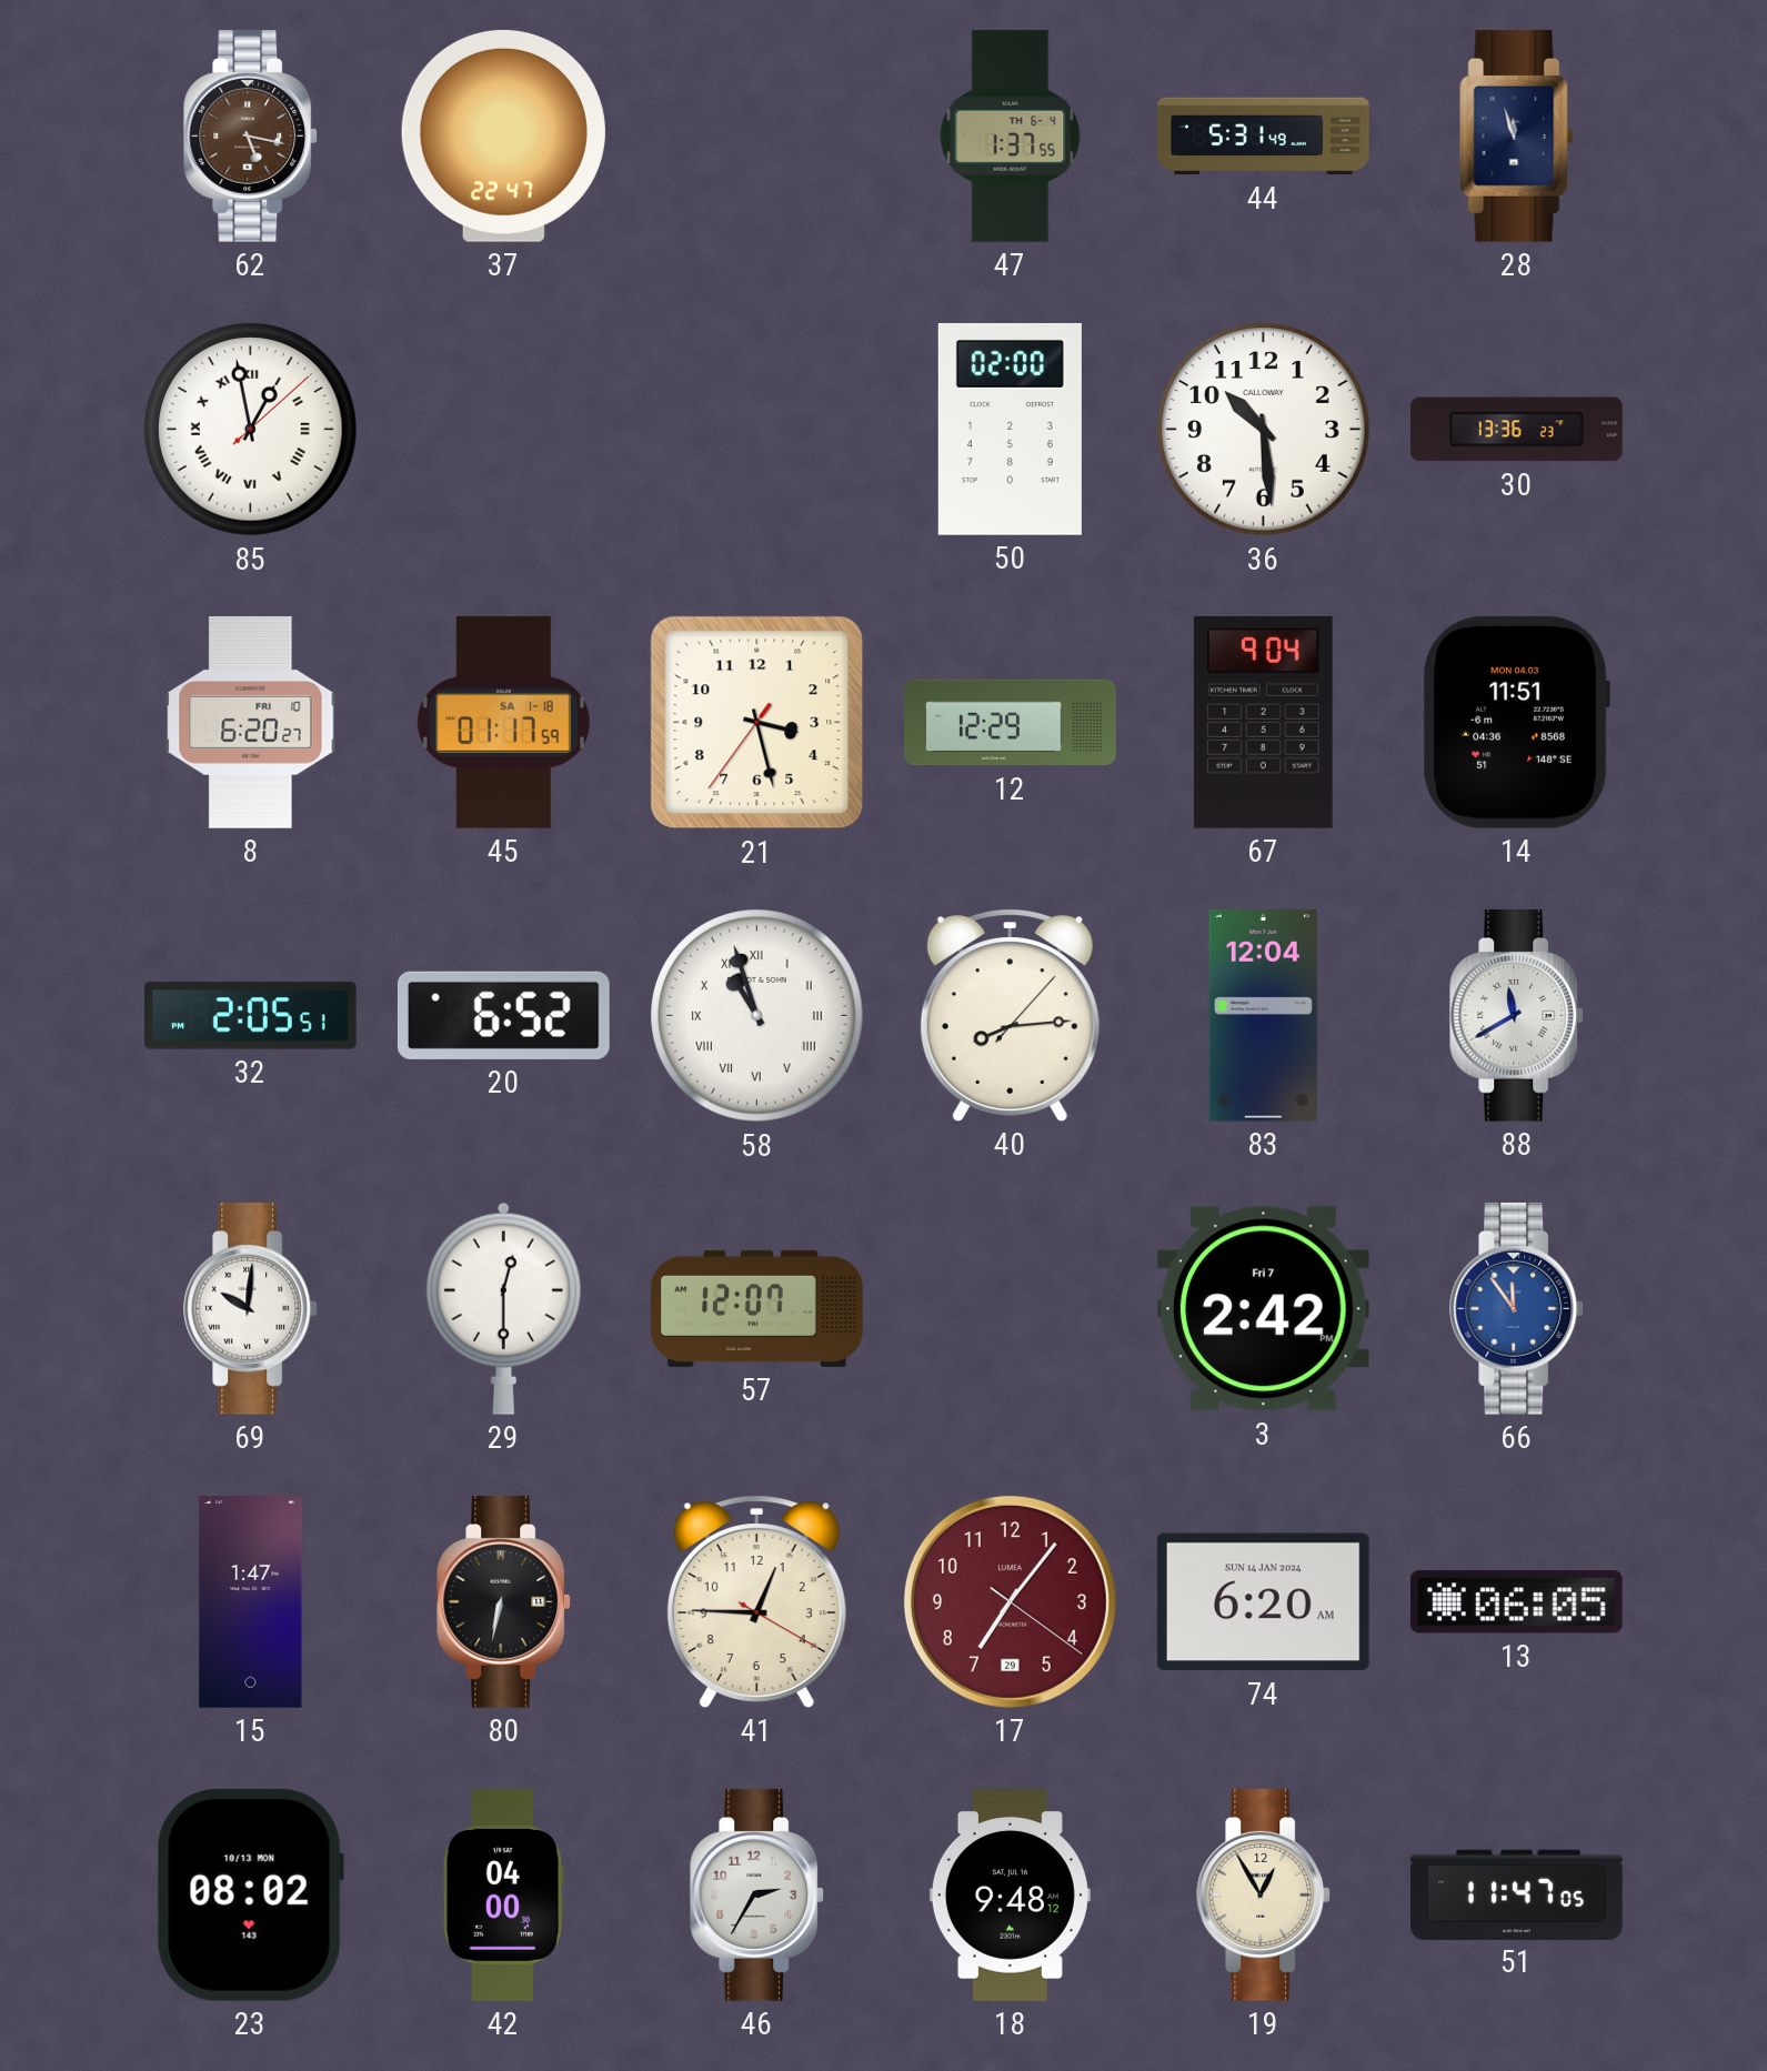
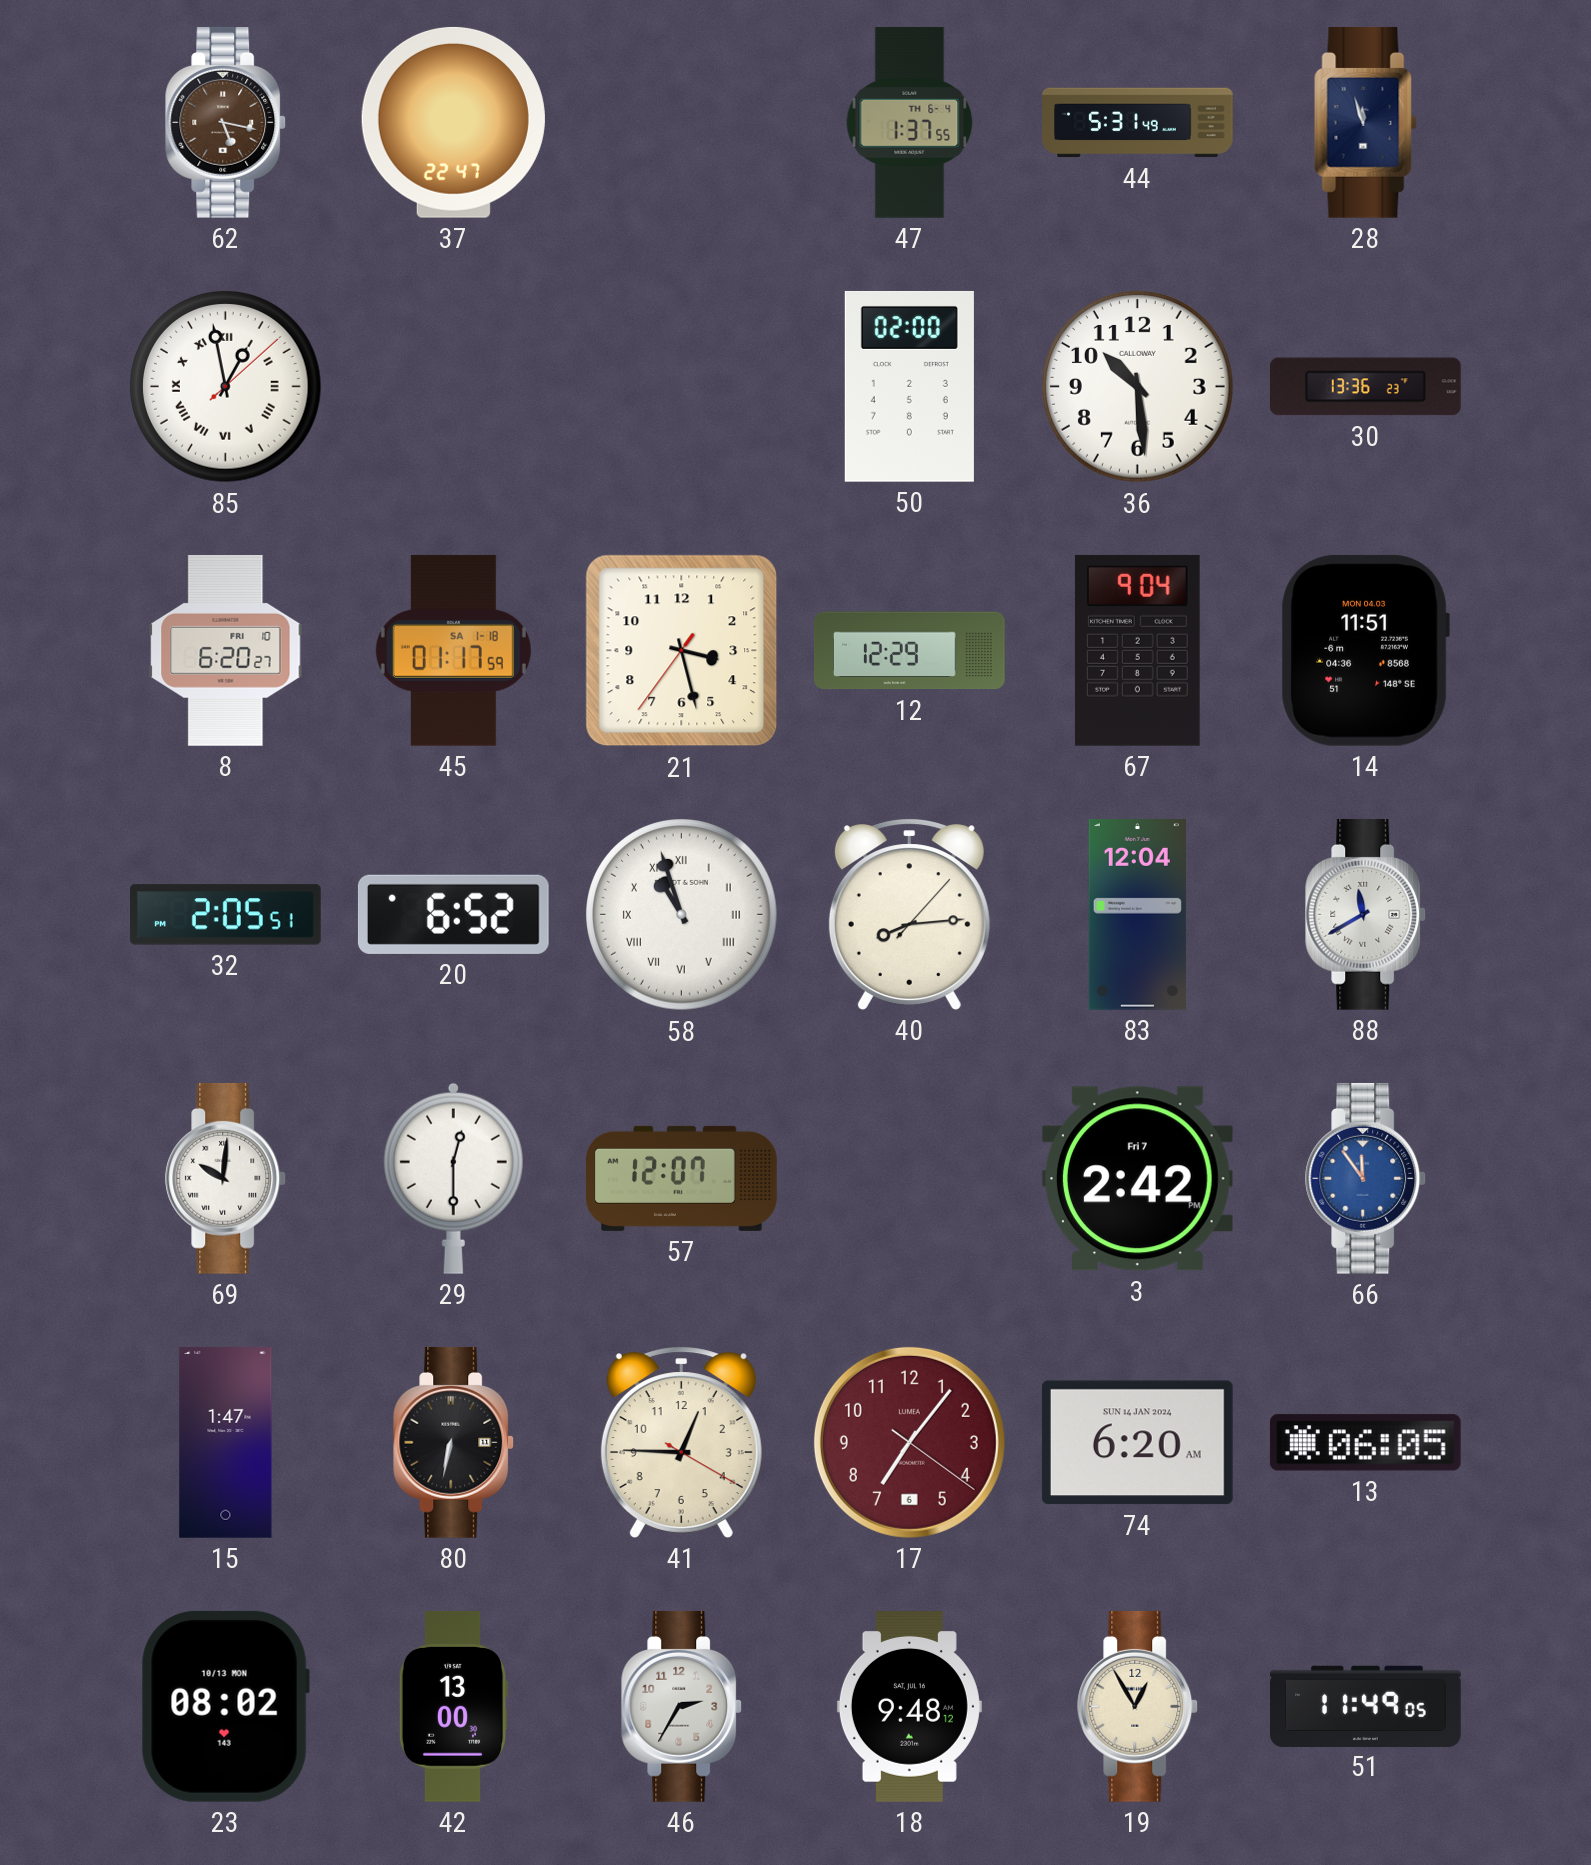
17 date: 29 -> 6 (909, 1442)
42: 04:00 -> 13:00 (453, 1706)
51: 11:47 -> 11:49 (1366, 1706)
